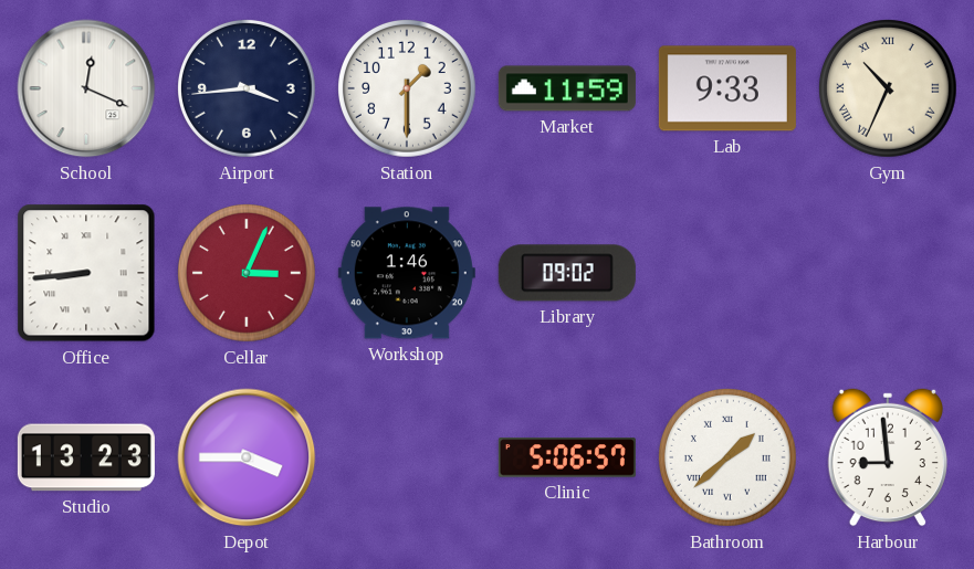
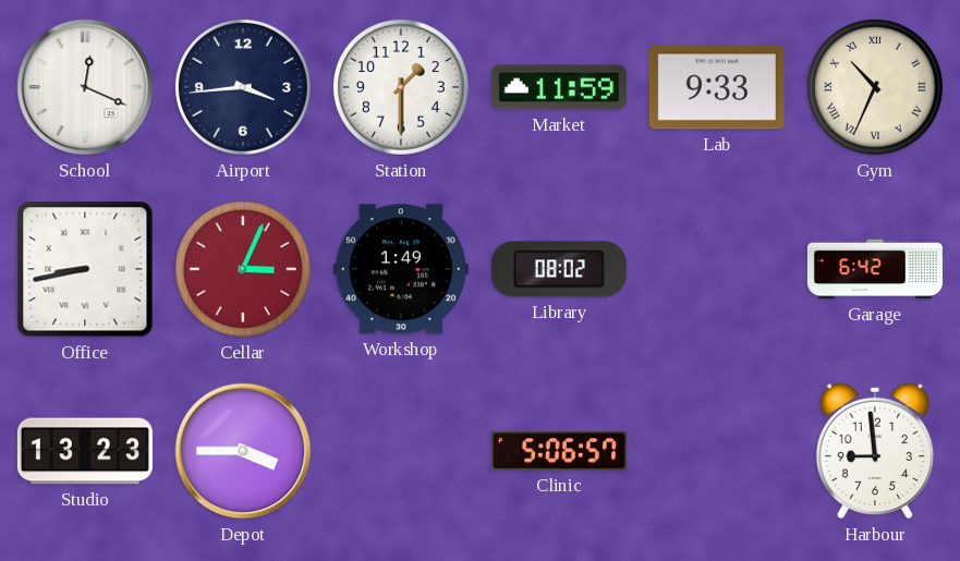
Office: 8:44 -> 8:43 (85, 269)
Workshop: 1:46 -> 1:49 (401, 269)
Library: 09:02 -> 08:02 (559, 269)
Garage: none -> 6:42 (875, 269)
Bathroom: 1:38 -> none (729, 459)
